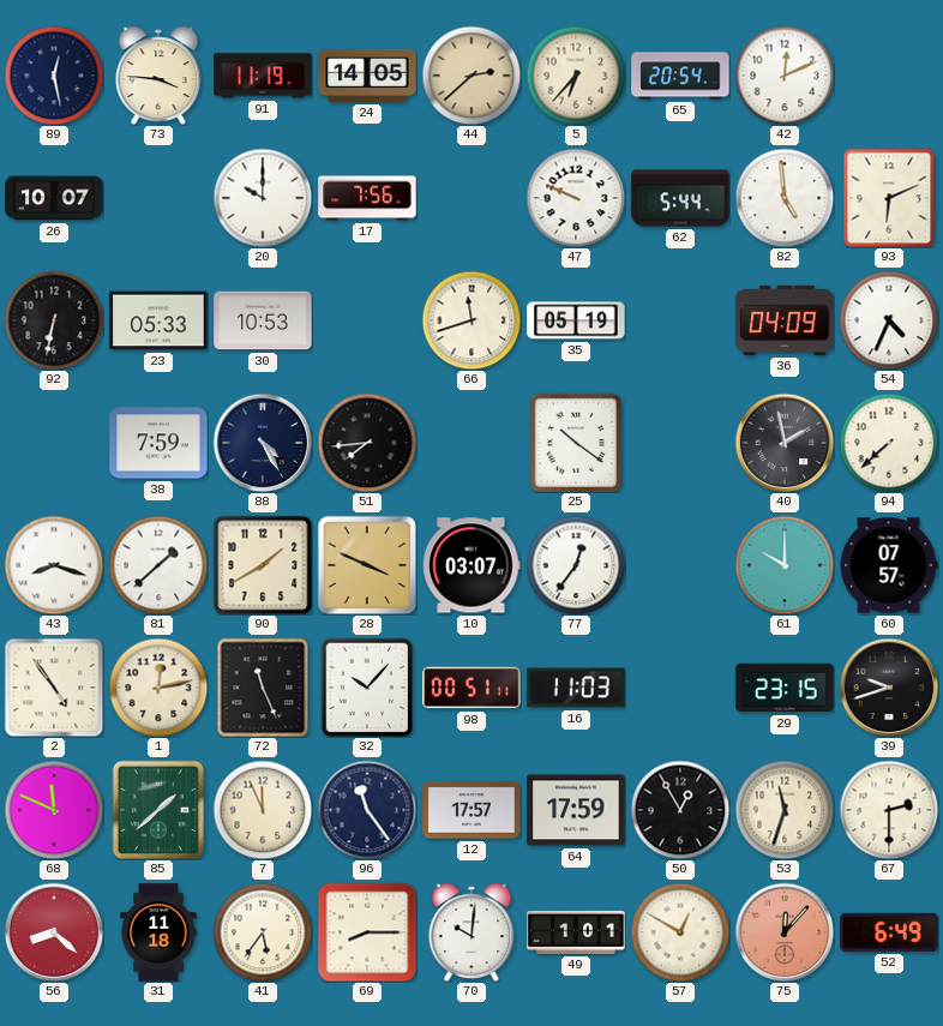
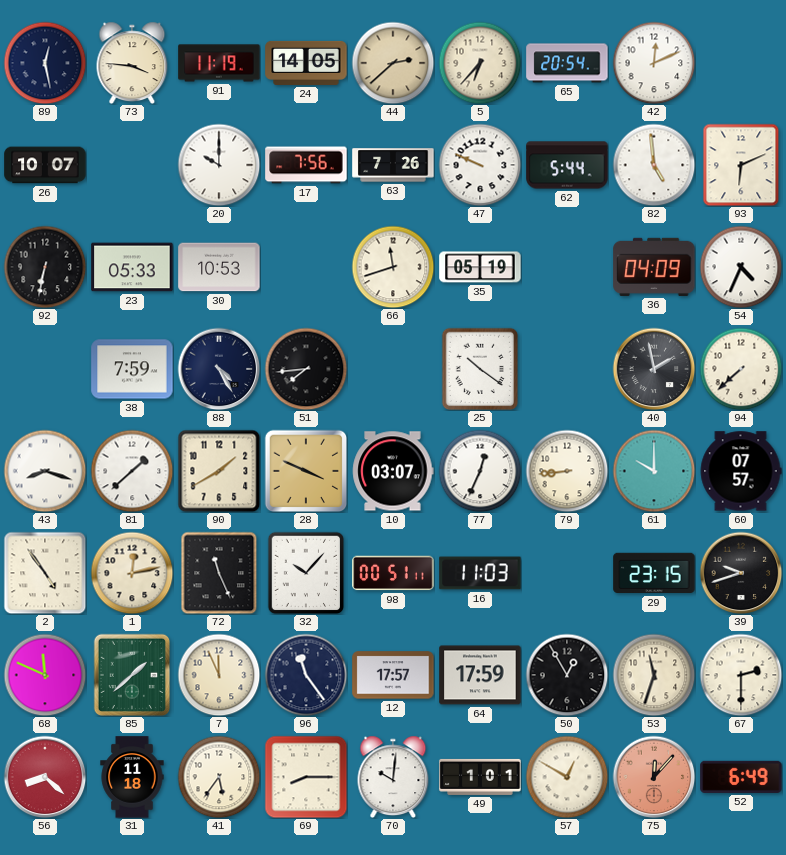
63: none -> 7:26 (393, 165)
77: 12:36 -> 12:34 (480, 471)
79: none -> 8:44 (567, 471)
